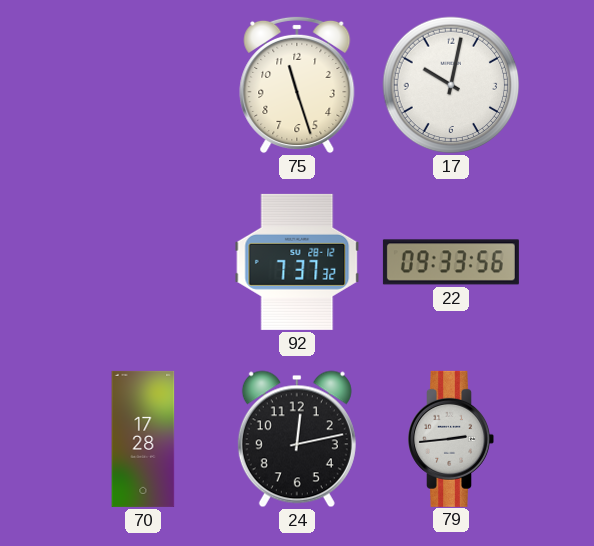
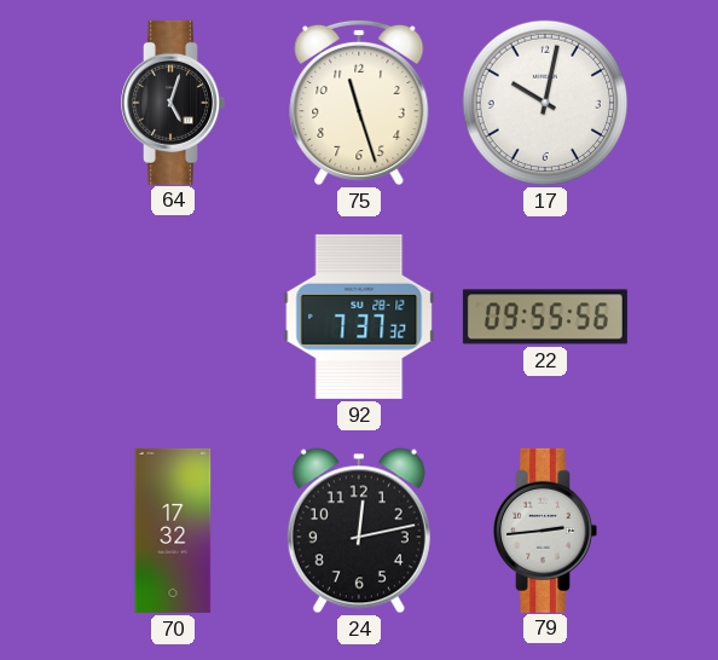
64: none -> 5:03 (173, 103)
22: 09:33 -> 09:55 (545, 317)
70: 17:28 -> 17:32 (173, 531)
